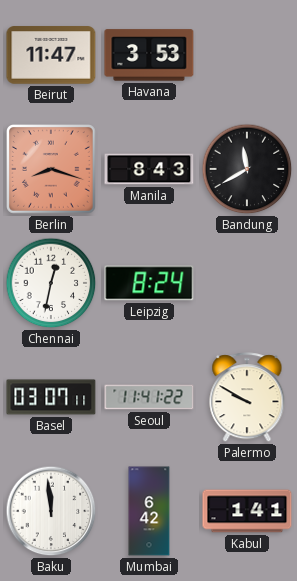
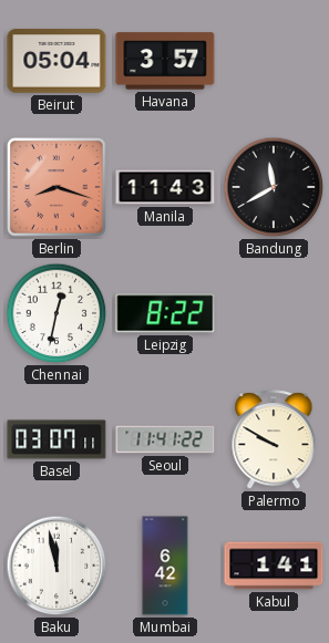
Beirut: 11:47 -> 05:04 (56, 61)
Havana: 3:53 -> 3:57 (165, 61)
Manila: 8:43 -> 11:43 (165, 187)
Leipzig: 8:24 -> 8:22 (165, 313)
Baku: 11:59 -> 11:58 (56, 566)
